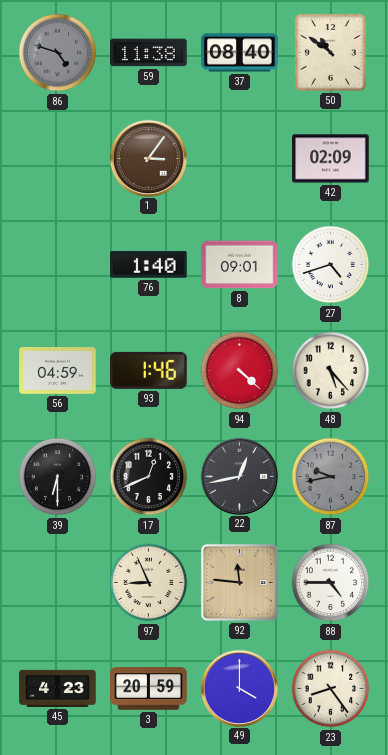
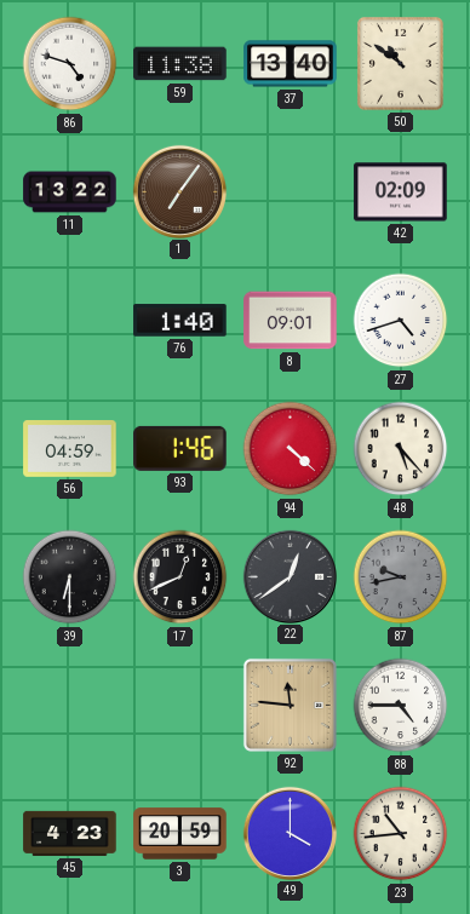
86 dial: grey -> white (70, 64)
37: 08:40 -> 13:40 (291, 64)
11: none -> 13:22 (70, 192)
1: 3:06 -> 7:06 (179, 191)
22: 12:43 -> 12:39 (290, 576)
97: 8:56 -> none (149, 583)
23: 8:24 -> 10:44 (401, 834)
